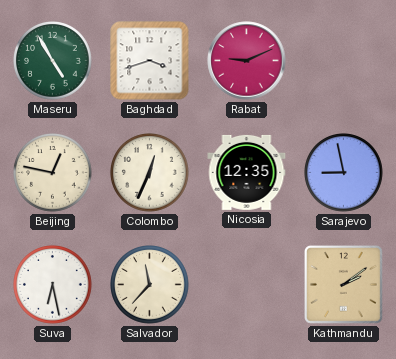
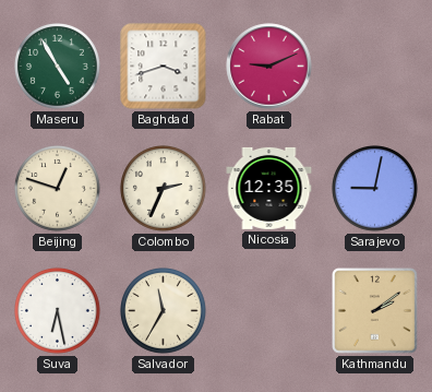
Beijing: 12:47 -> 12:48 (58, 189)
Colombo: 12:34 -> 2:34 (164, 189)
Sarajevo: 8:58 -> 9:02 (375, 189)
Salvador: 11:37 -> 11:35 (164, 311)
